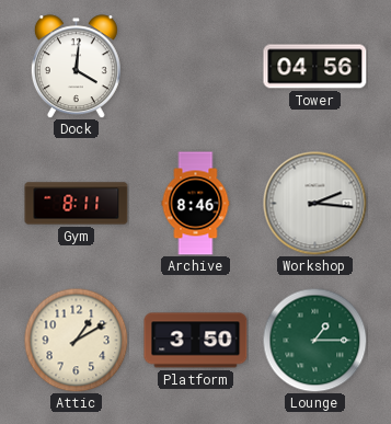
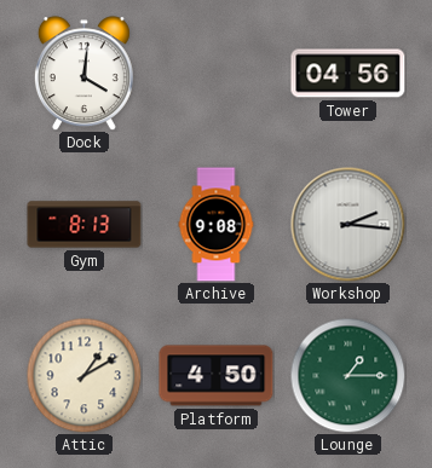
Gym: 8:11 -> 8:13 (85, 225)
Archive: 8:46 -> 9:08 (217, 225)
Platform: 3:50 -> 4:50 (217, 376)
